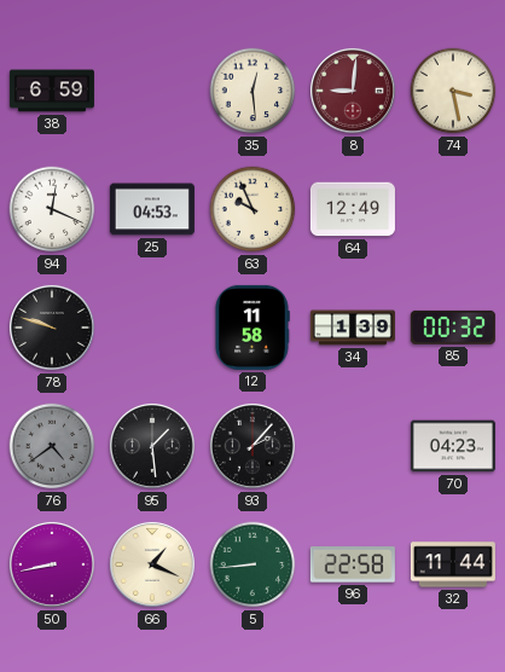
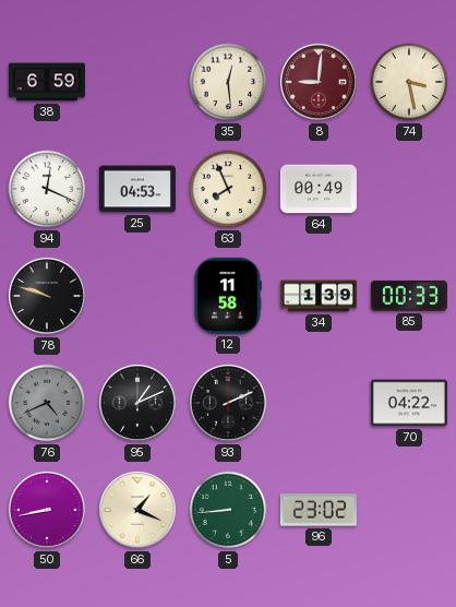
63: 9:56 -> 7:56 (228, 189)
64: 12:49 -> 00:49 (319, 189)
85: 00:32 -> 00:33 (409, 296)
76: 4:39 -> 4:41 (47, 403)
95: 1:29 -> 1:11 (137, 403)
93: 2:07 -> 2:11 (228, 403)
70: 04:23 -> 04:22 (409, 403)
96: 22:58 -> 23:02 (319, 510)
32: 11:44 -> none (453, 564)
